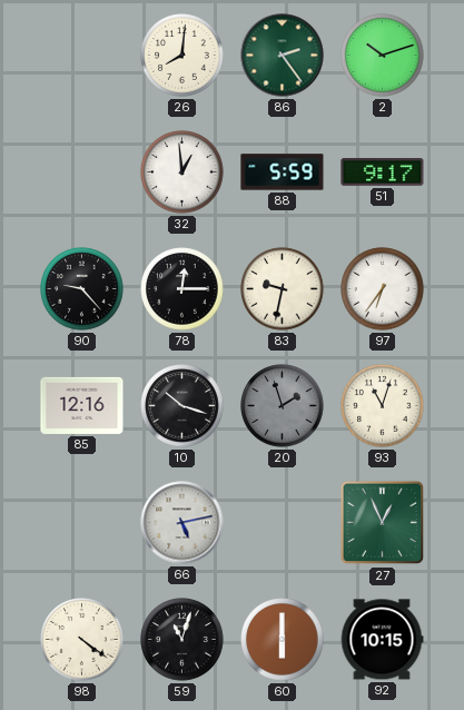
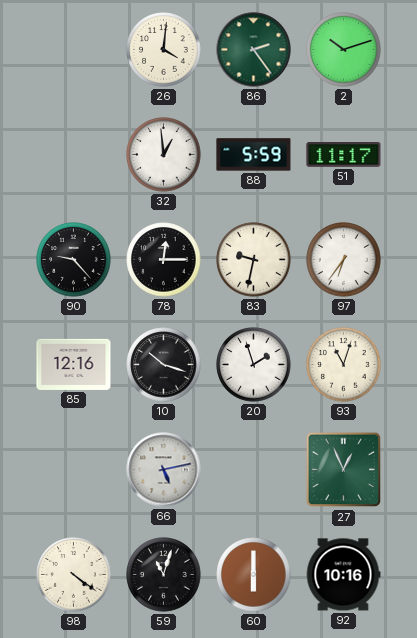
26: 8:01 -> 4:01 (164, 50)
51: 9:17 -> 11:17 (344, 155)
20 dial: grey -> white (254, 365)
92: 10:15 -> 10:16 (343, 575)
